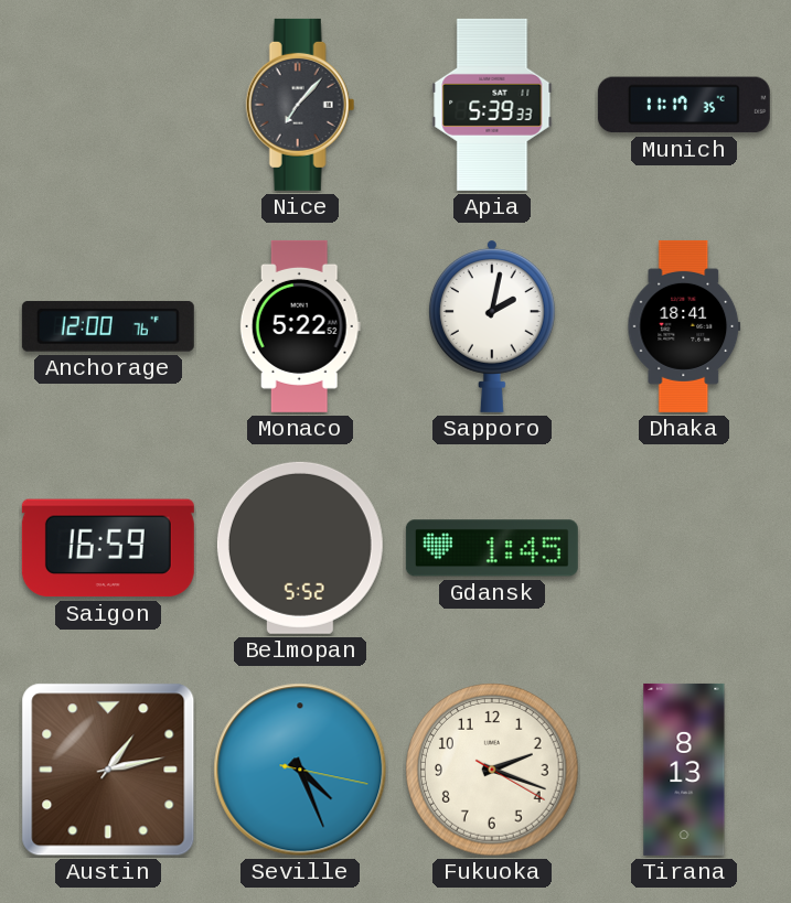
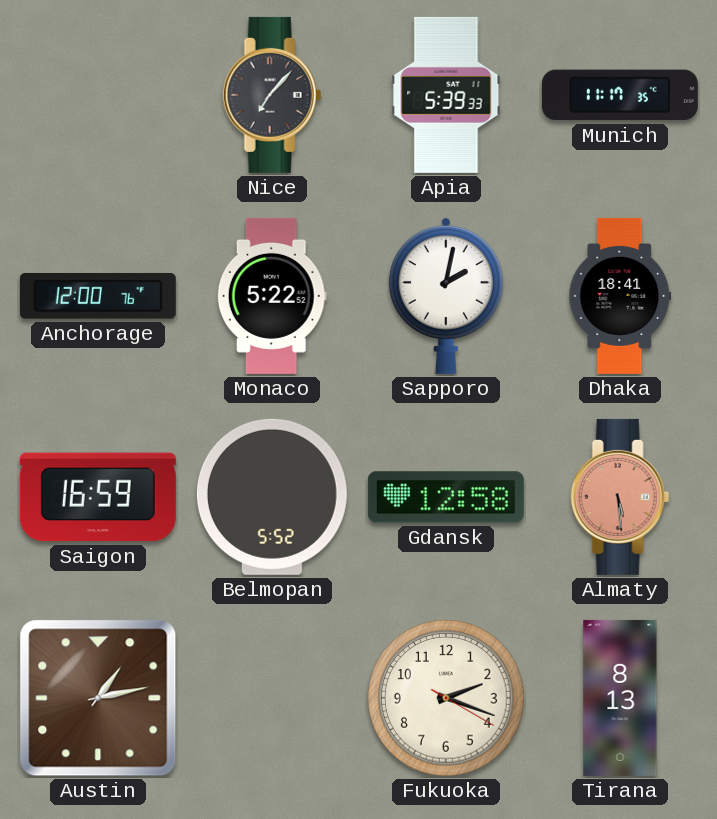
Gdansk: 1:45 -> 12:58 (446, 497)
Almaty: none -> 5:29 (620, 497)
Seville: 4:26 -> none (300, 770)
